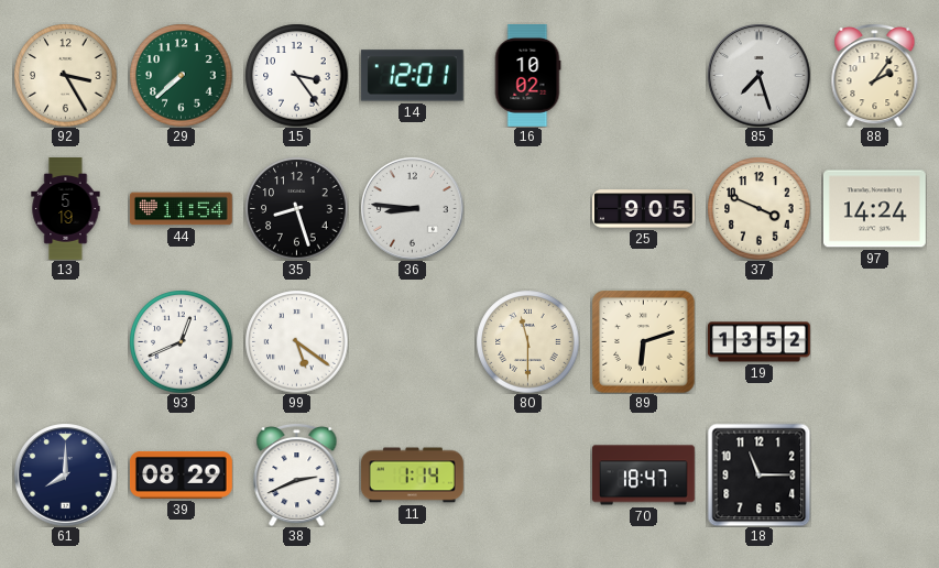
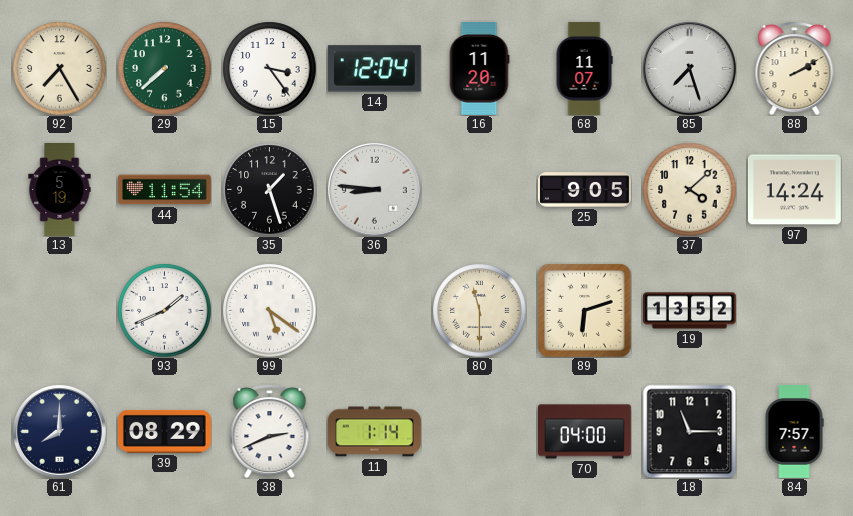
92: 3:25 -> 7:25 (59, 68)
14: 12:01 -> 12:04 (374, 69)
16: 10:02 -> 11:20 (479, 68)
68: none -> 11:07 (584, 69)
88: 2:06 -> 2:10 (795, 68)
35: 8:27 -> 1:27 (269, 189)
37: 3:49 -> 4:08 (689, 189)
93: 12:41 -> 1:41 (164, 310)
70: 18:47 -> 04:00 (585, 432)
84: none -> 7:57 (794, 432)
